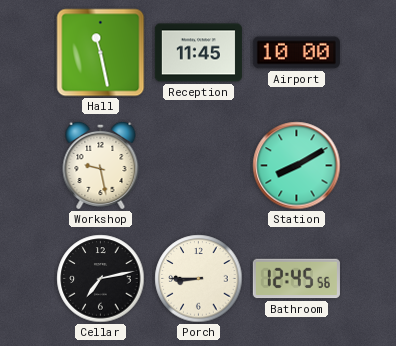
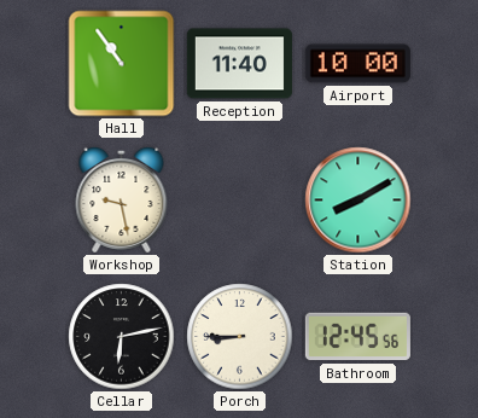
Hall: 11:28 -> 10:54 (122, 64)
Reception: 11:45 -> 11:40 (239, 64)
Cellar: 7:13 -> 6:13 (122, 337)
